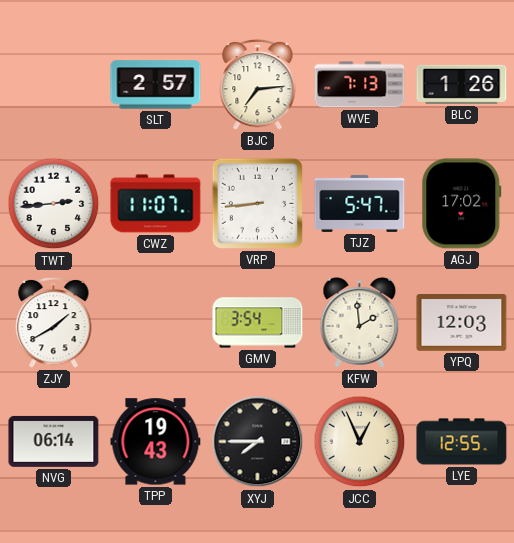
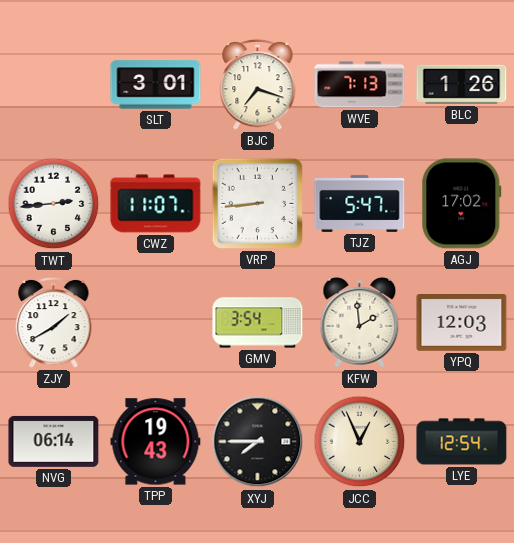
SLT: 2:57 -> 3:01 (156, 85)
BJC: 7:14 -> 7:18 (258, 84)
LYE: 12:55 -> 12:54 (462, 442)
